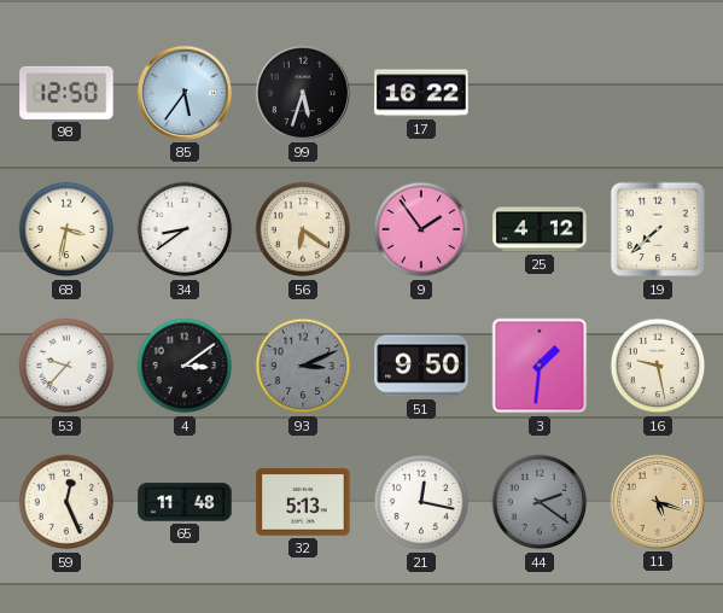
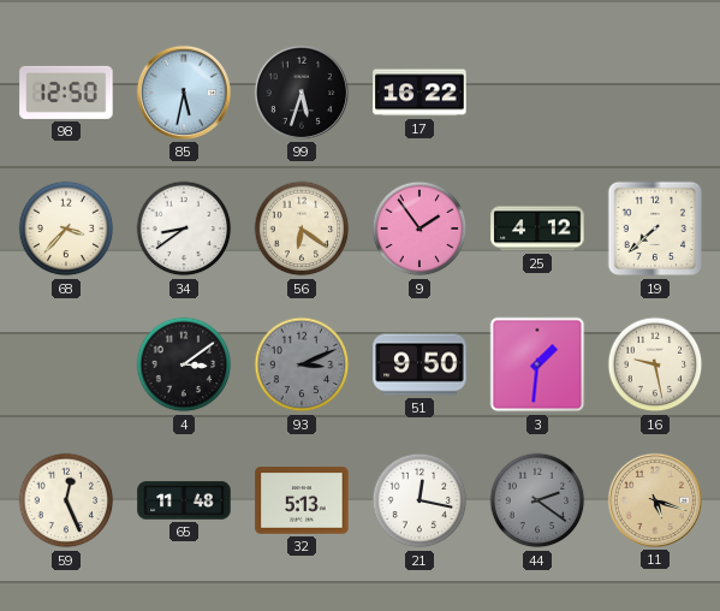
85: 5:36 -> 5:32 (184, 93)
68: 3:32 -> 3:37 (66, 229)
53: 9:37 -> none (66, 366)
